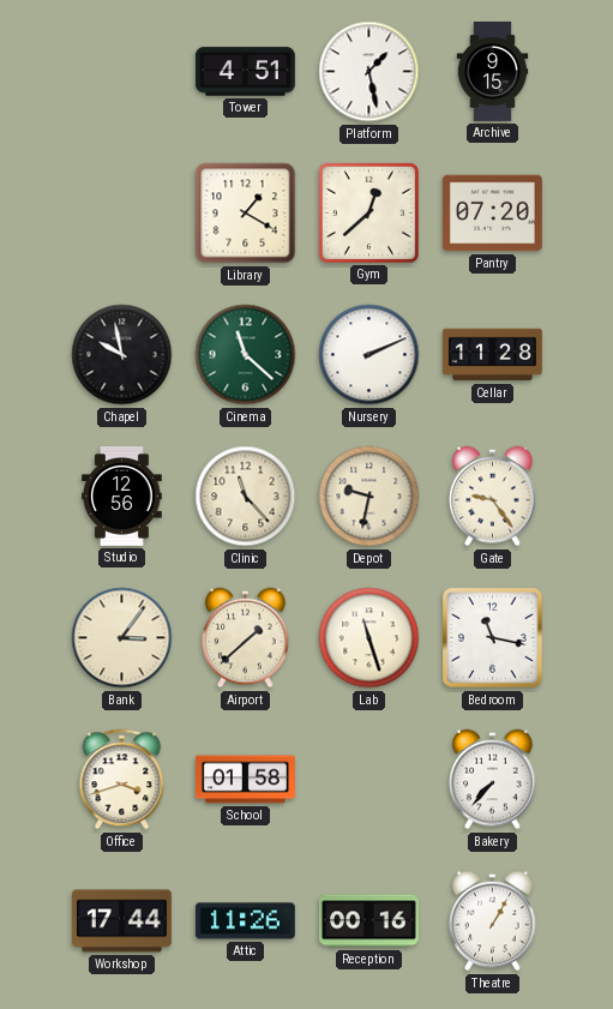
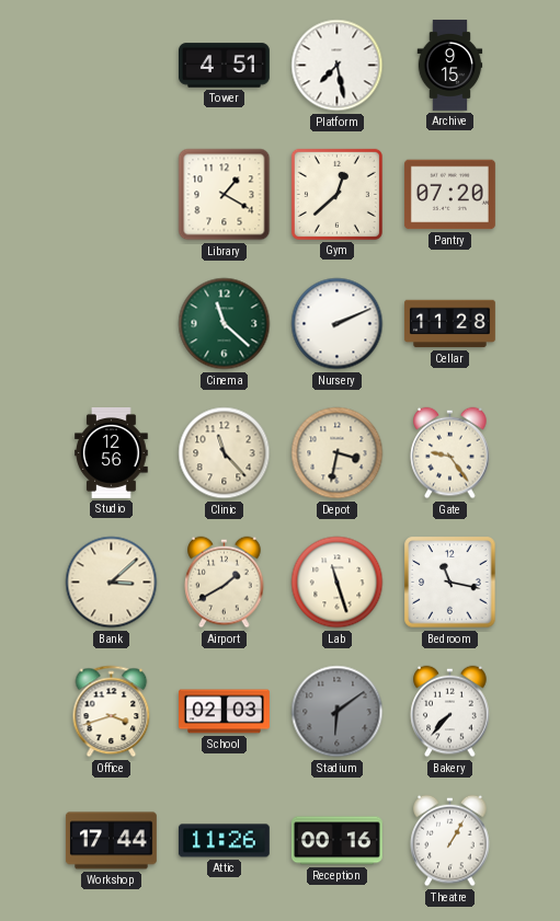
Platform: 1:28 -> 7:28 (338, 66)
Chapel: 9:58 -> none (122, 355)
Depot: 9:32 -> 3:32 (338, 453)
Bank: 3:06 -> 3:08 (112, 583)
Airport: 1:38 -> 1:40 (225, 583)
School: 01:58 -> 02:03 (225, 712)
Stadium: none -> 6:09 (338, 712)
